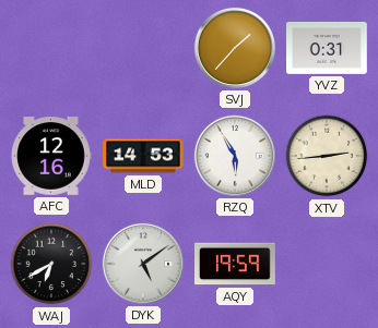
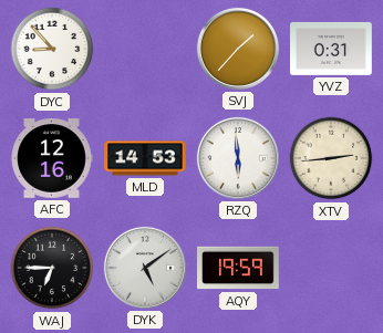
DYC: none -> 8:53 (52, 49)
RZQ: 5:55 -> 5:59 (238, 158)
WAJ: 6:40 -> 6:45 (52, 268)
